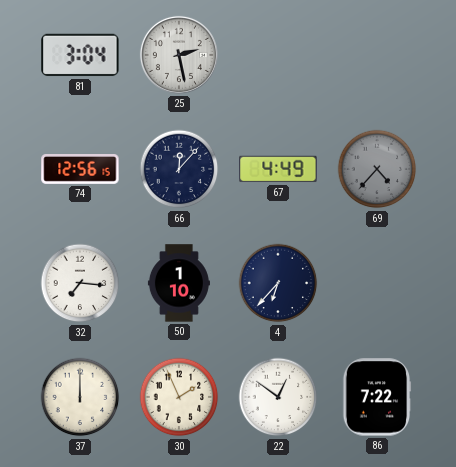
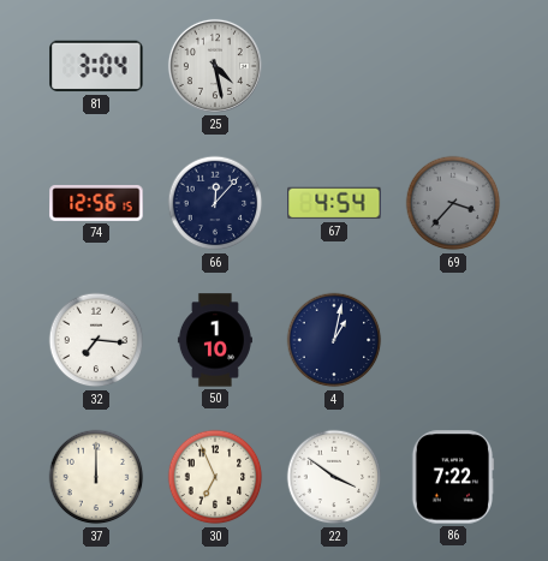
25: 2:28 -> 4:28 (215, 66)
67: 4:49 -> 4:54 (334, 203)
69: 4:37 -> 3:37 (453, 203)
4: 6:37 -> 1:02 (334, 340)
30: 1:56 -> 6:56 (215, 477)
22: 12:51 -> 3:51 (334, 477)
